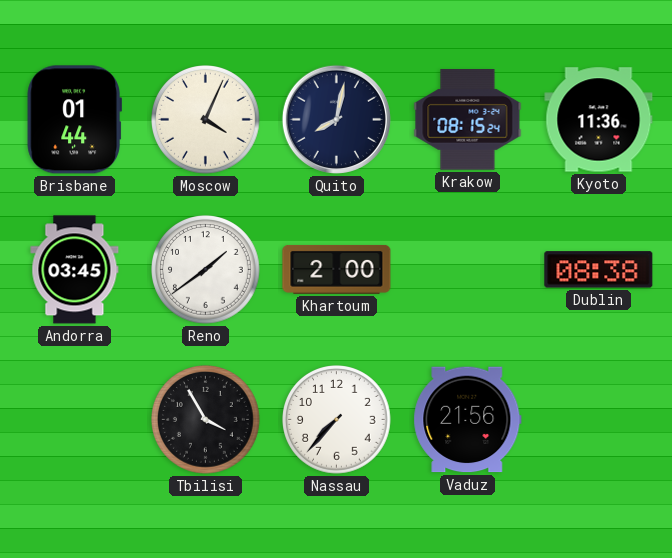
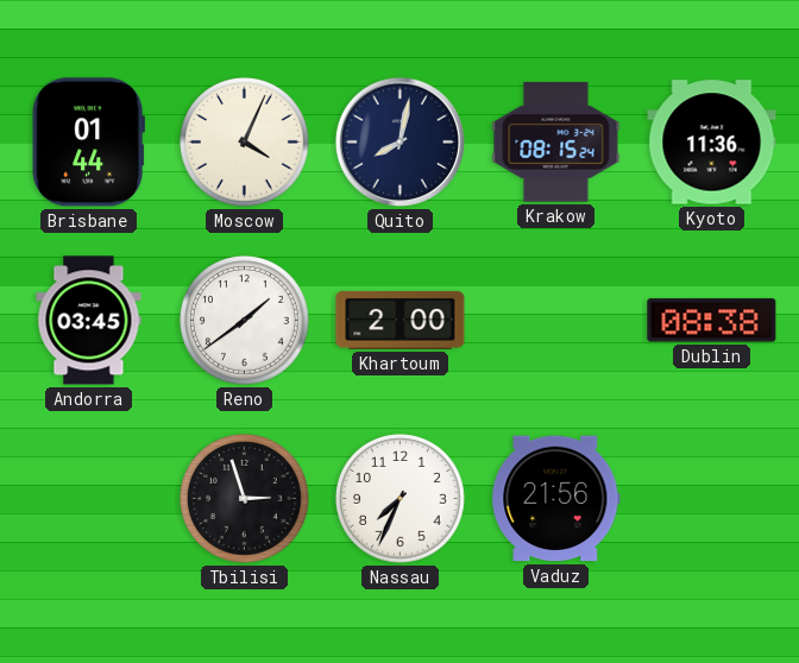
Tbilisi: 3:55 -> 2:57 (245, 499)
Nassau: 7:37 -> 7:34 (401, 499)
